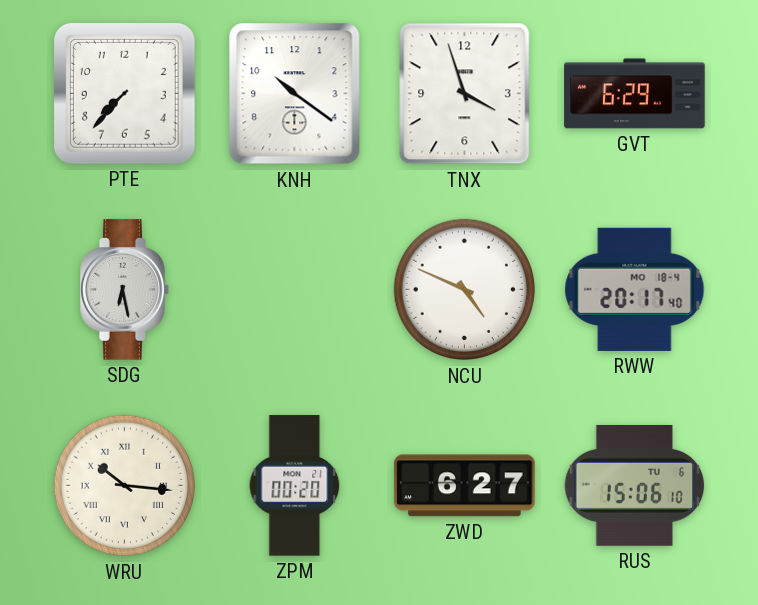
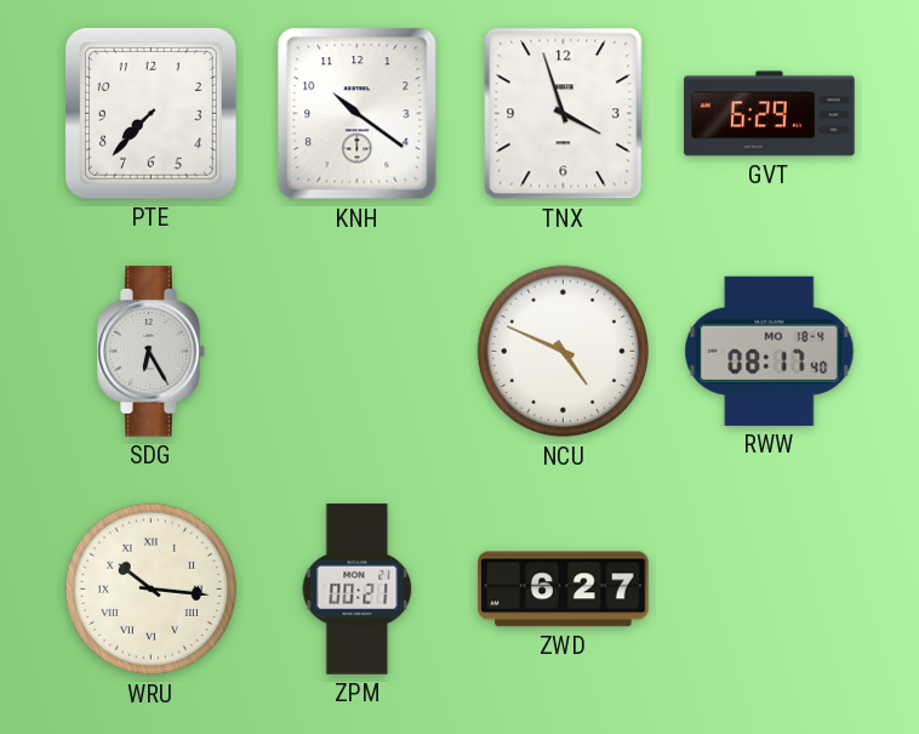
SDG: 6:28 -> 6:25 (152, 352)
RWW: 20:17 -> 08:17 (770, 351)
ZPM: 00:20 -> 00:21 (358, 590)
RUS: 15:06 -> none (635, 485)
